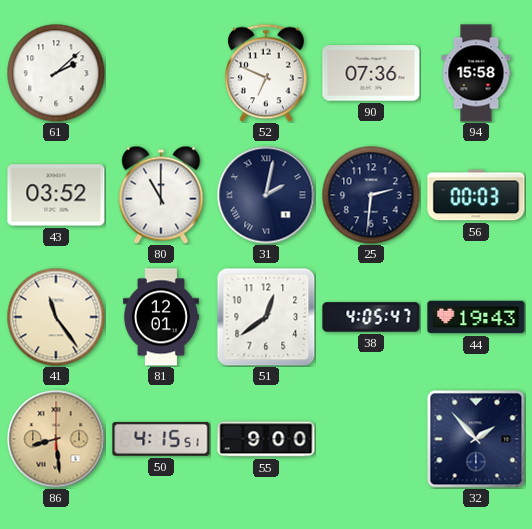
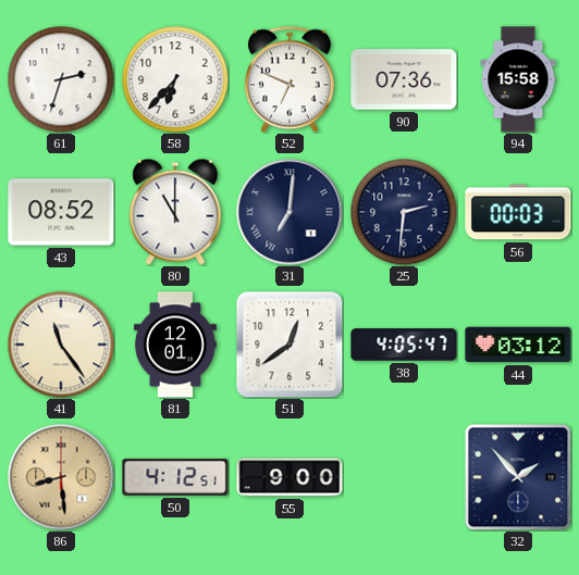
61: 2:08 -> 2:33 (61, 79)
58: none -> 6:37 (175, 79)
43: 03:52 -> 08:52 (61, 212)
31: 2:02 -> 7:01 (289, 212)
44: 19:43 -> 03:12 (518, 345)
50: 4:15 -> 4:12 (175, 477)
